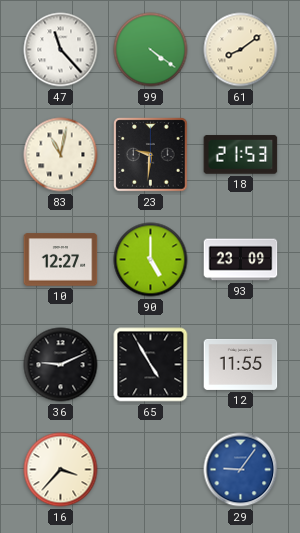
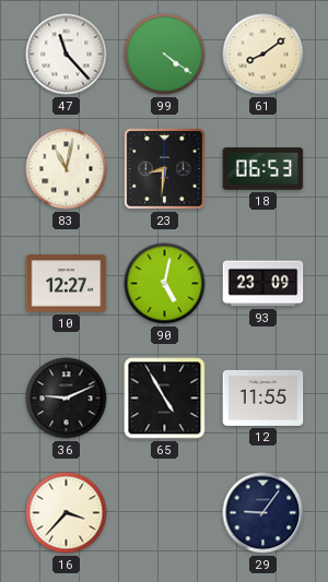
23: 9:31 -> 8:31 (165, 169)
18: 21:53 -> 06:53 (263, 169)
90: 5:00 -> 5:02 (165, 284)
29 dial: blue -> navy (263, 513)
